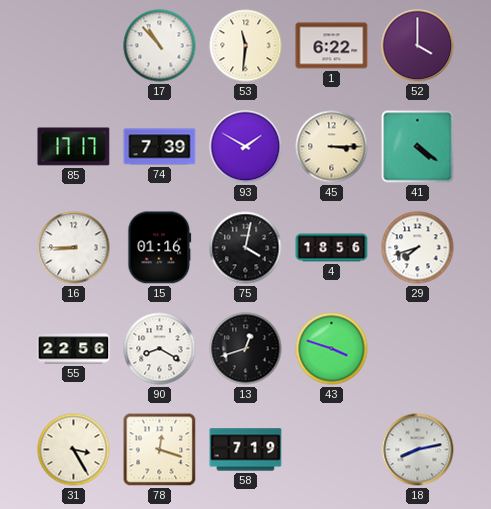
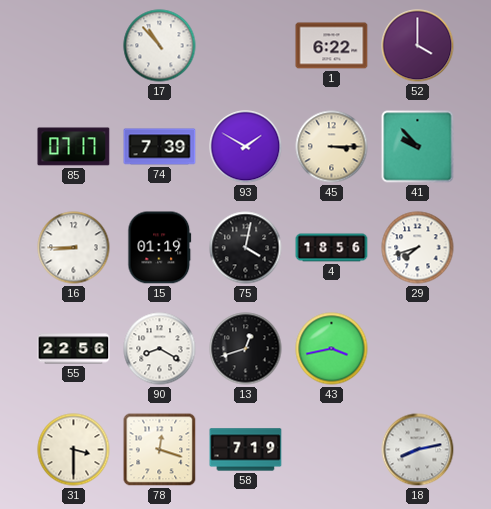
53: 11:31 -> none (246, 46)
85: 17:17 -> 07:17 (74, 147)
41: 4:21 -> 9:53 (418, 147)
15: 01:16 -> 01:19 (160, 248)
43: 3:48 -> 3:43 (332, 349)
31: 3:25 -> 3:30 (74, 450)
